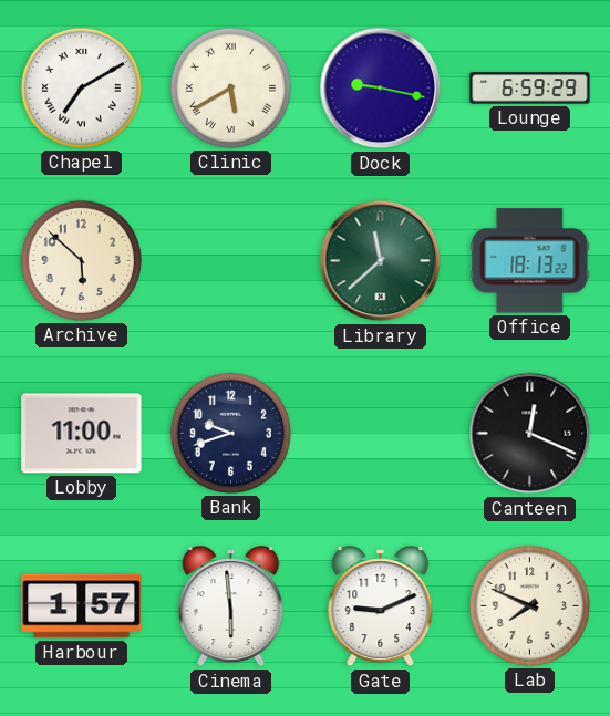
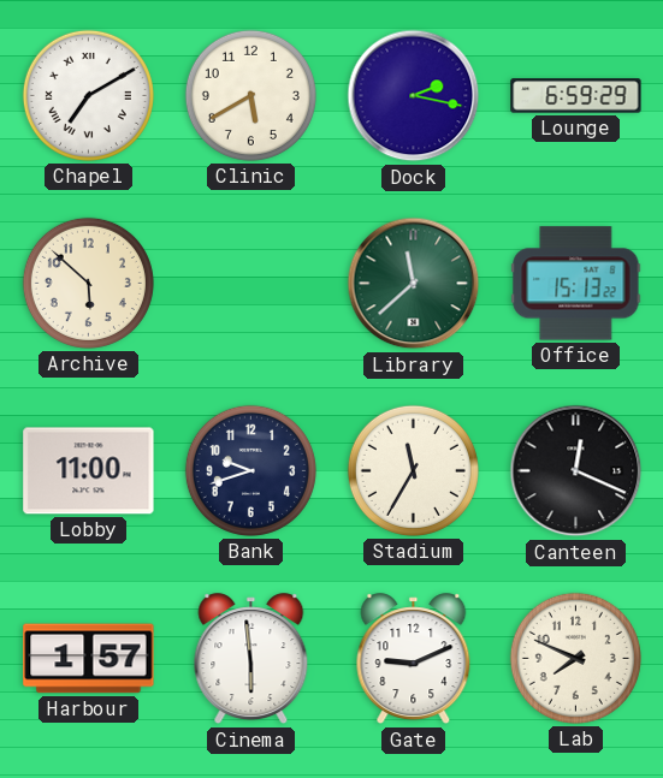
Clinic numerals: Roman -> Arabic (250, 95)
Dock: 9:17 -> 2:17 (414, 96)
Office: 18:13 -> 15:13 (576, 284)
Stadium: none -> 11:35 (413, 470)
